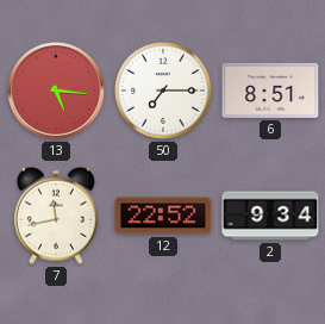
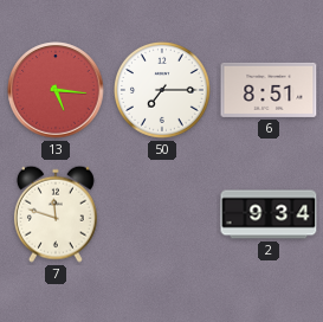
7: 11:43 -> 11:48 (56, 214)
12: 22:52 -> none (163, 216)
